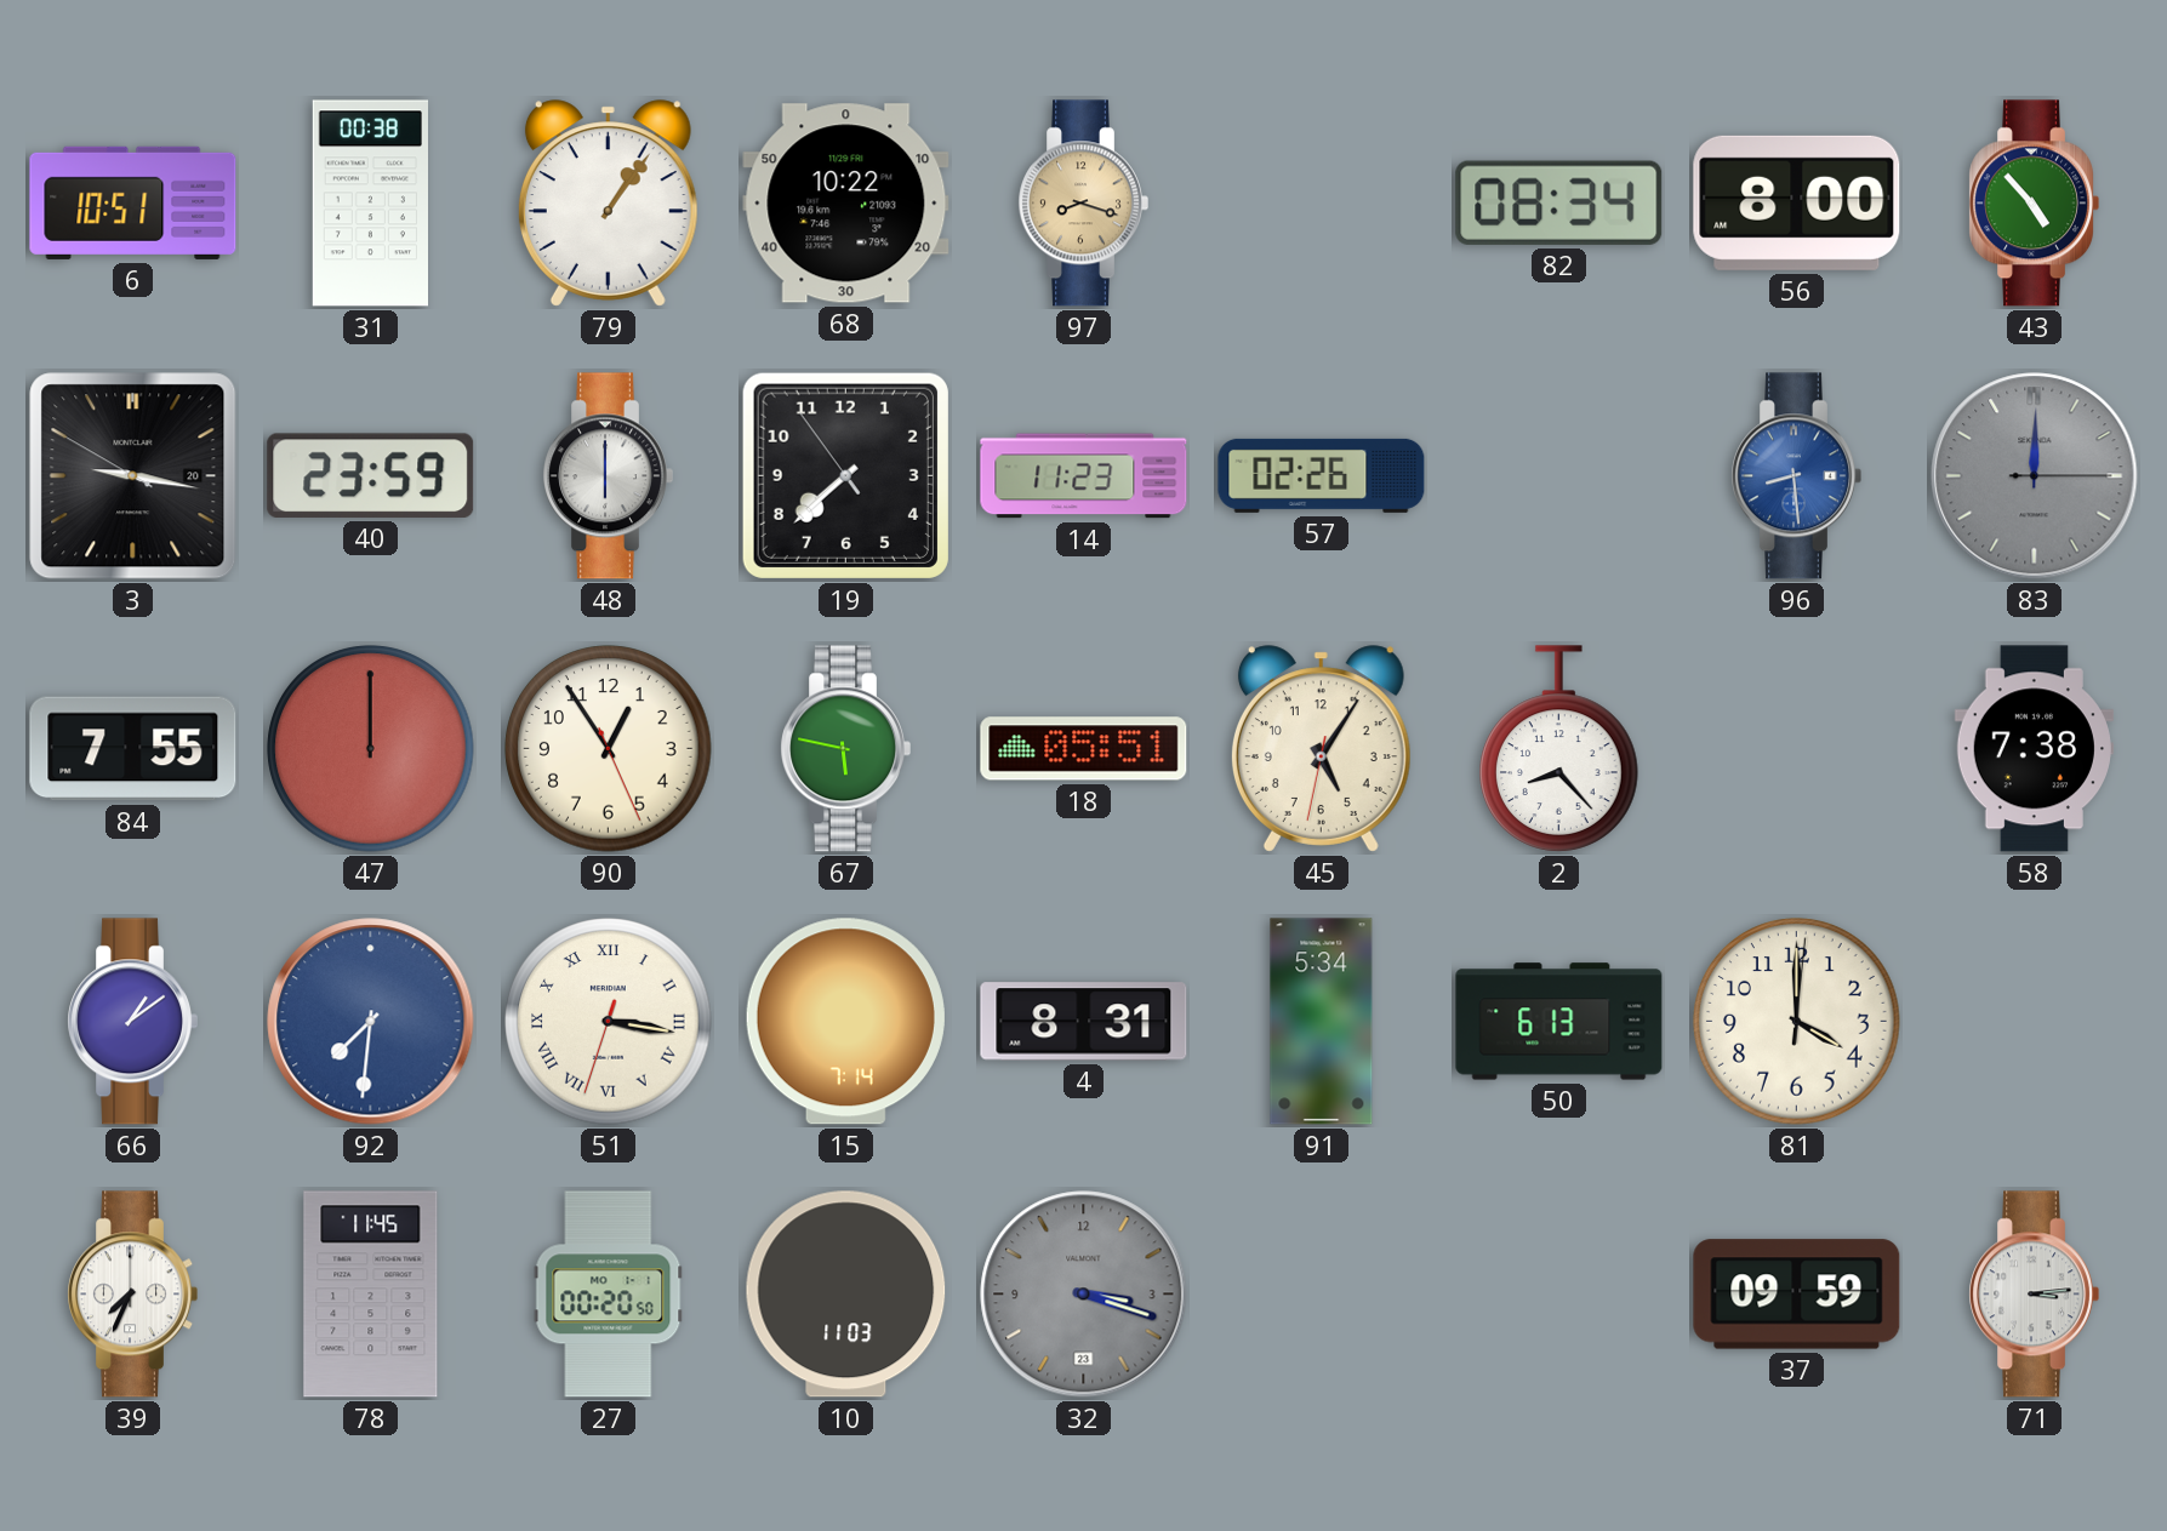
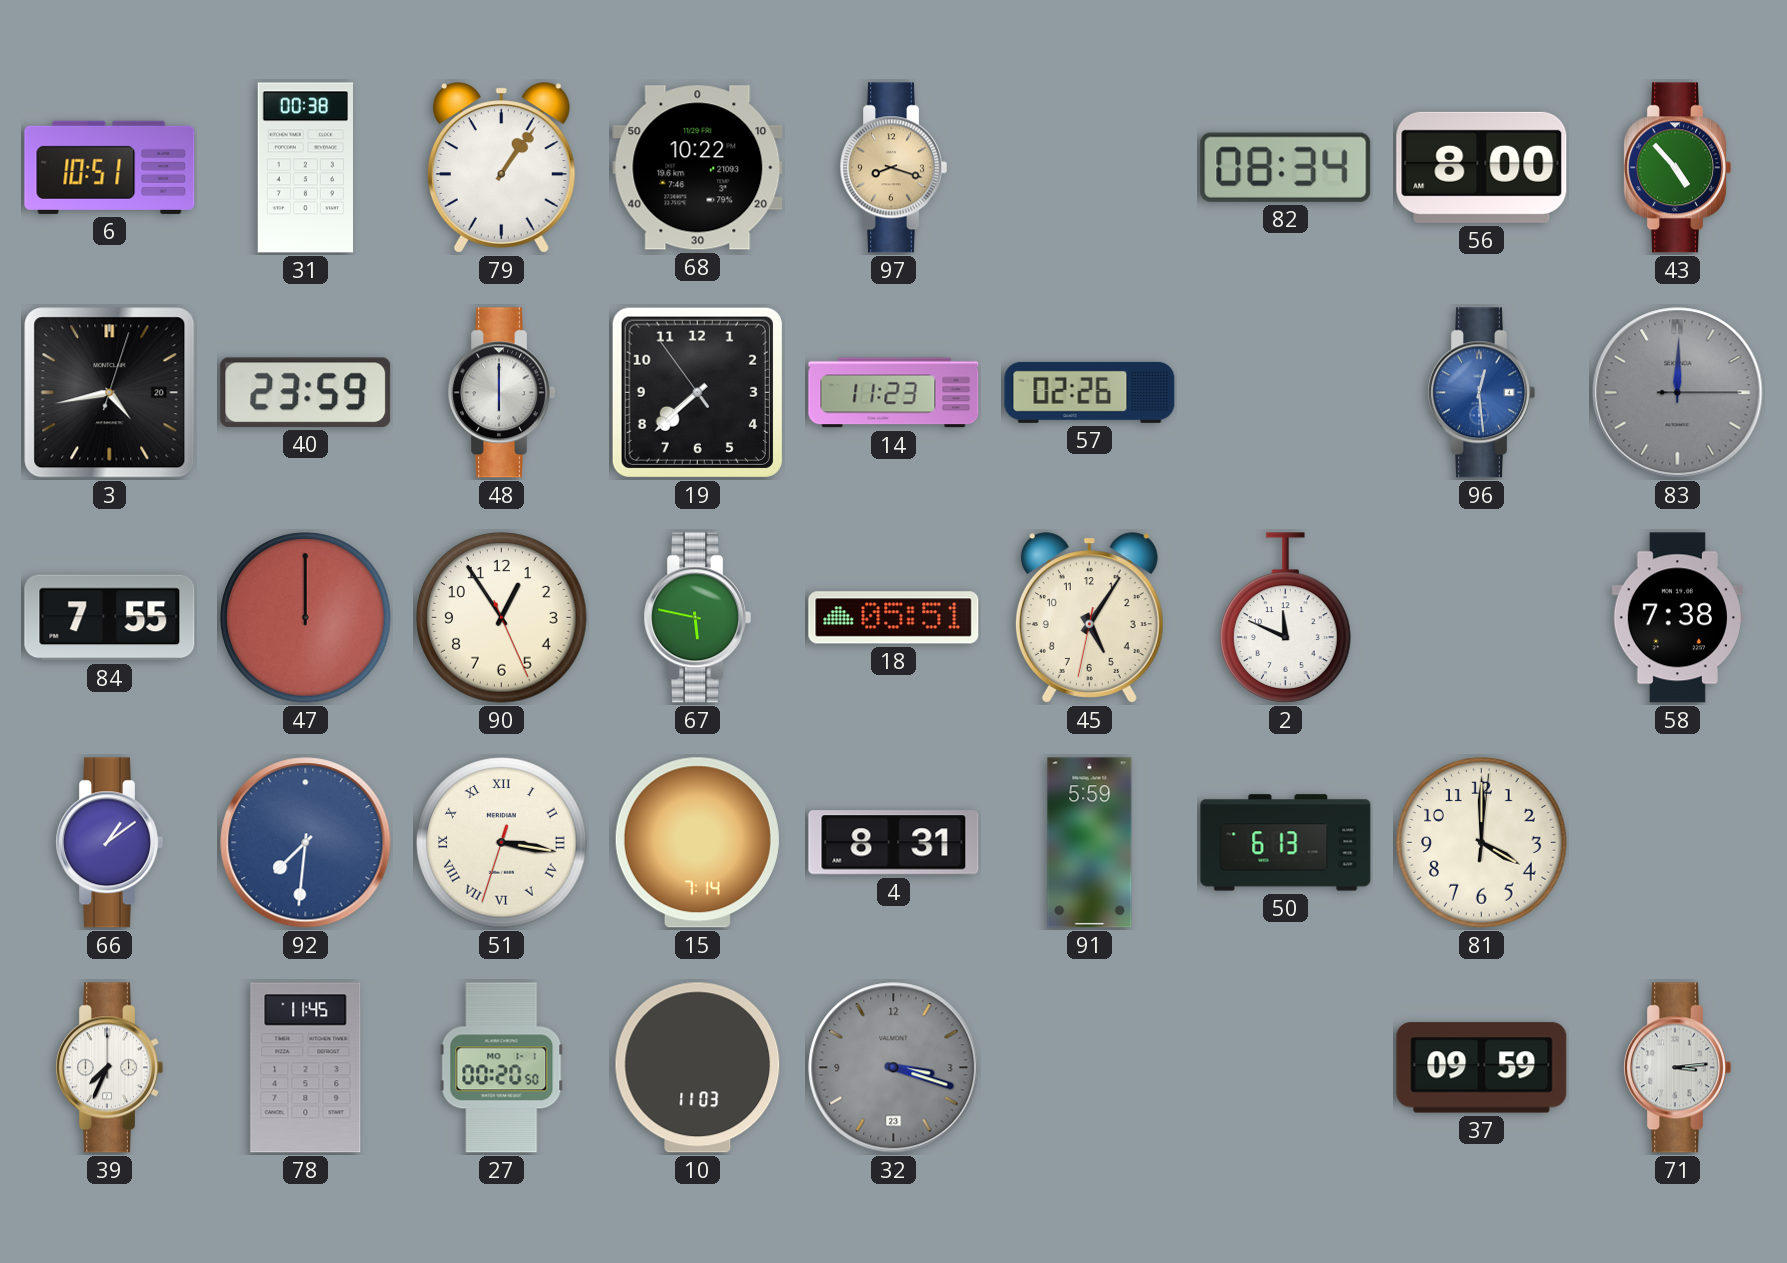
3: 9:16 -> 4:43 (110, 393)
96: 8:29 -> 12:29 (1481, 393)
2: 8:23 -> 11:49 (1286, 618)
91: 5:34 -> 5:59 (1090, 843)
